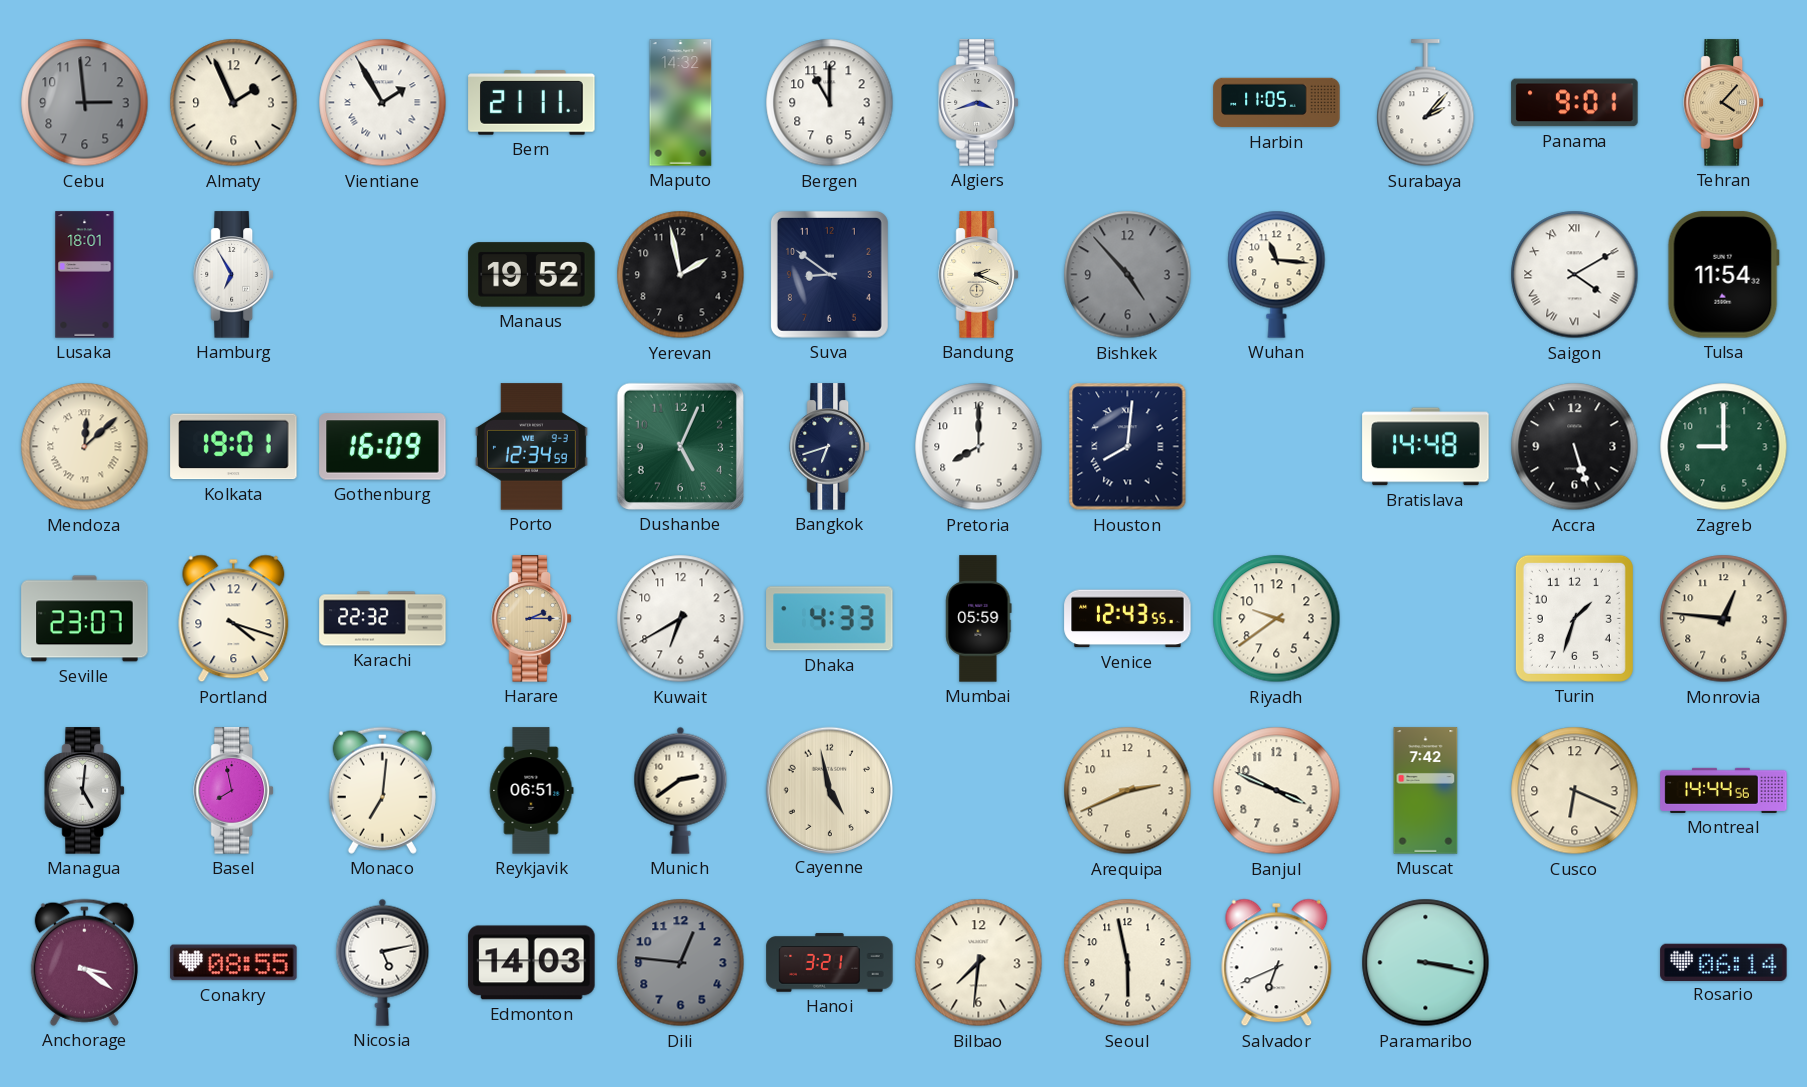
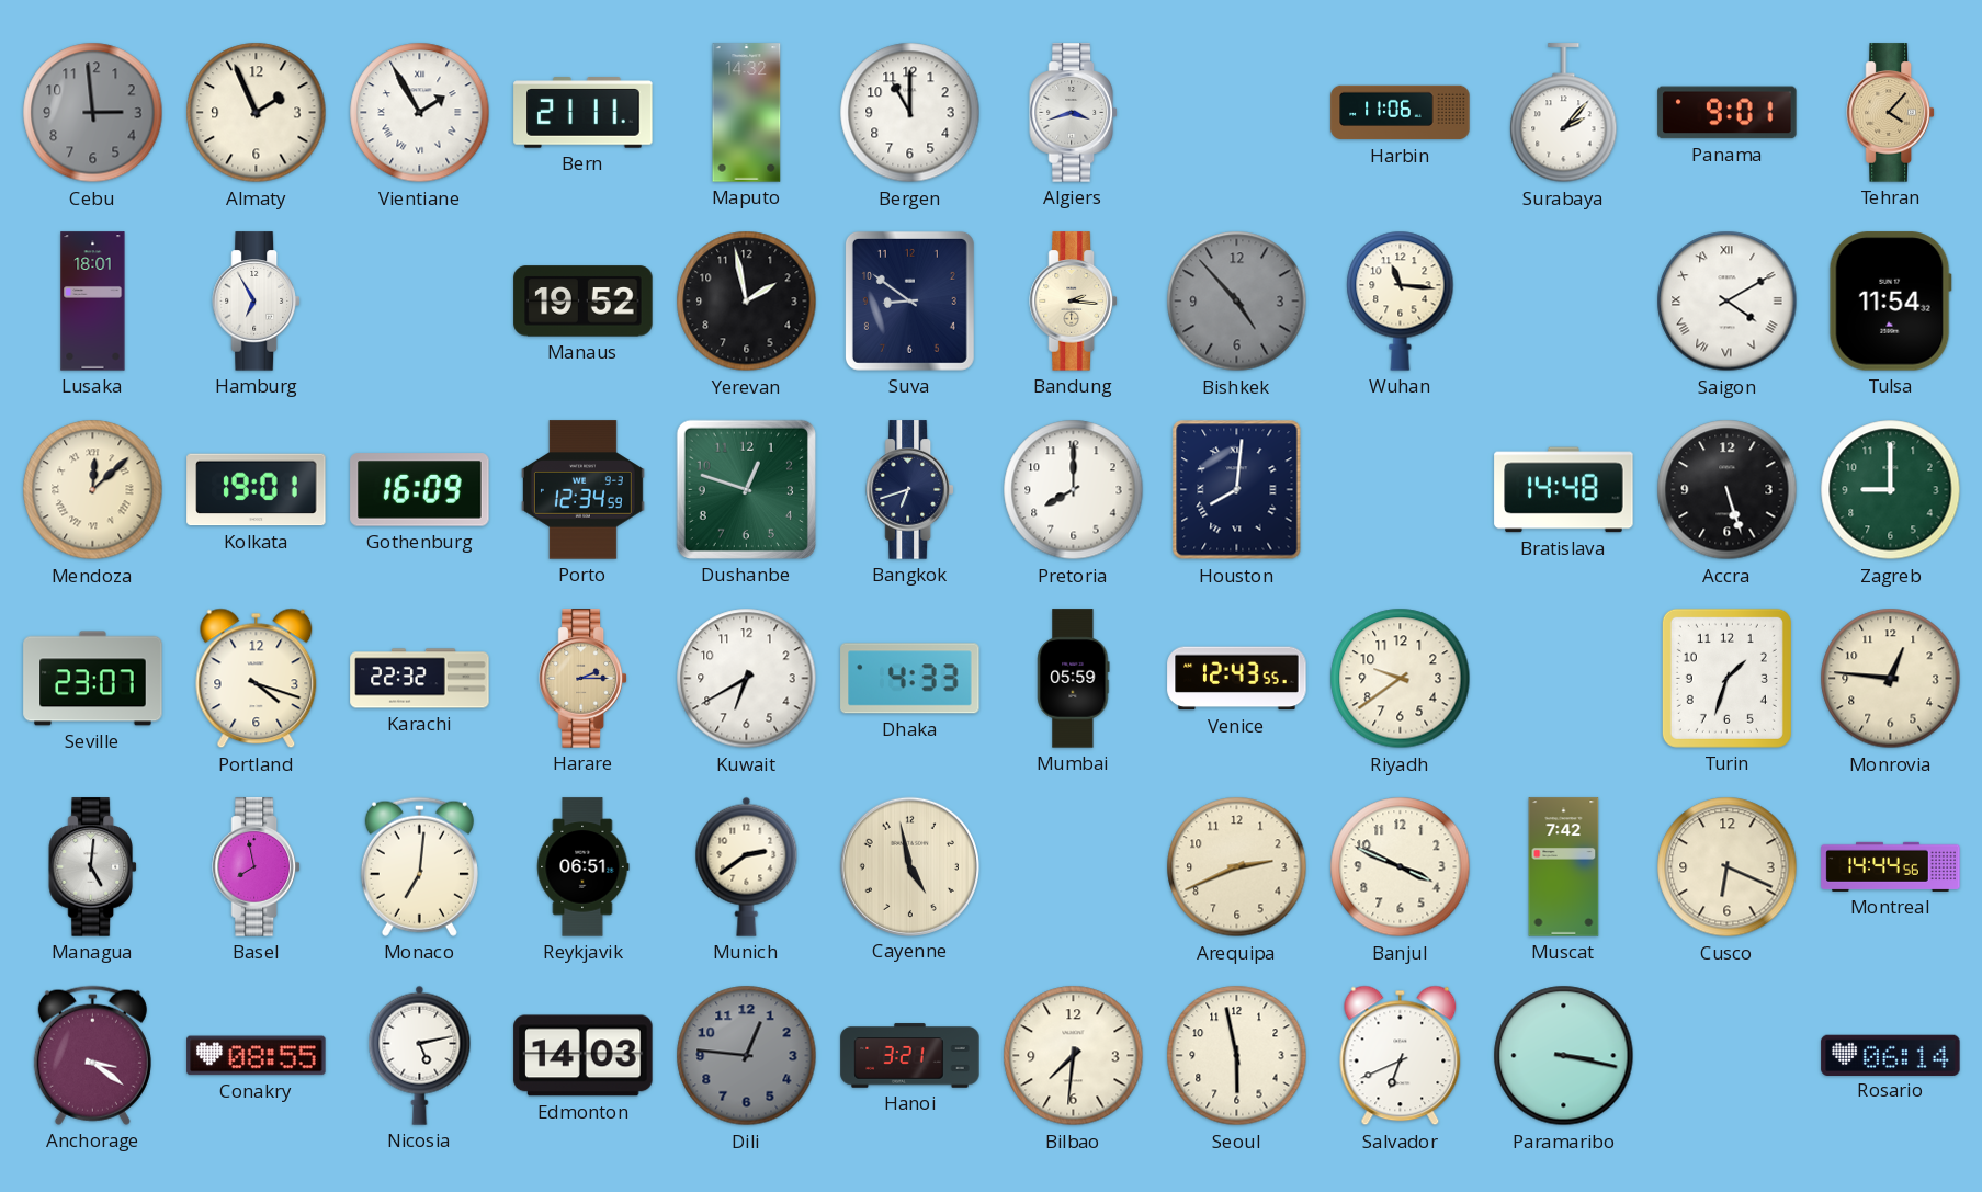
Harbin: 11:05 -> 11:06 (1401, 113)
Bandung: 2:19 -> 2:16 (1073, 302)
Dushanbe: 5:04 -> 12:48 (746, 489)
